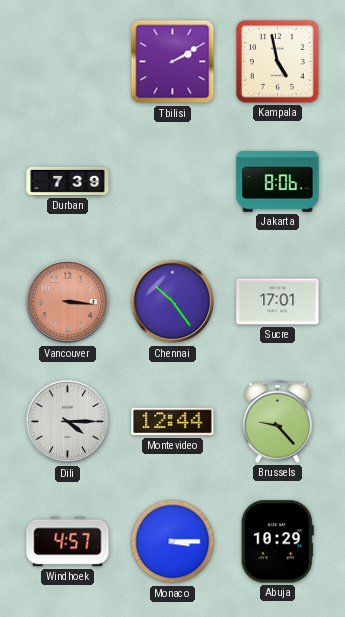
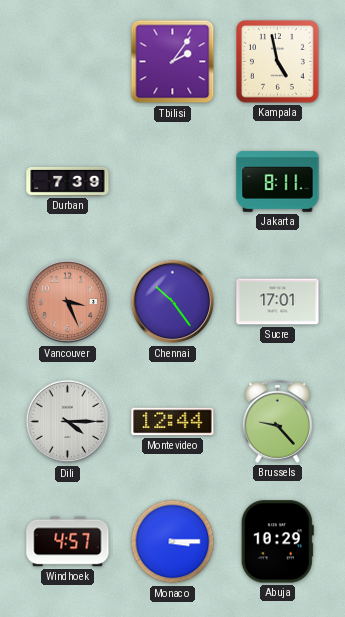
Tbilisi: 2:10 -> 2:06 (173, 62)
Jakarta: 8:06 -> 8:11 (278, 182)
Vancouver: 3:16 -> 3:26 (68, 302)
